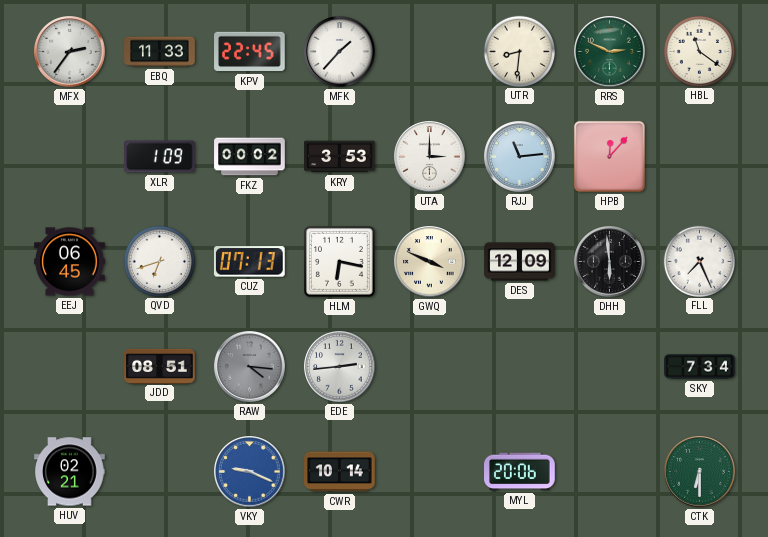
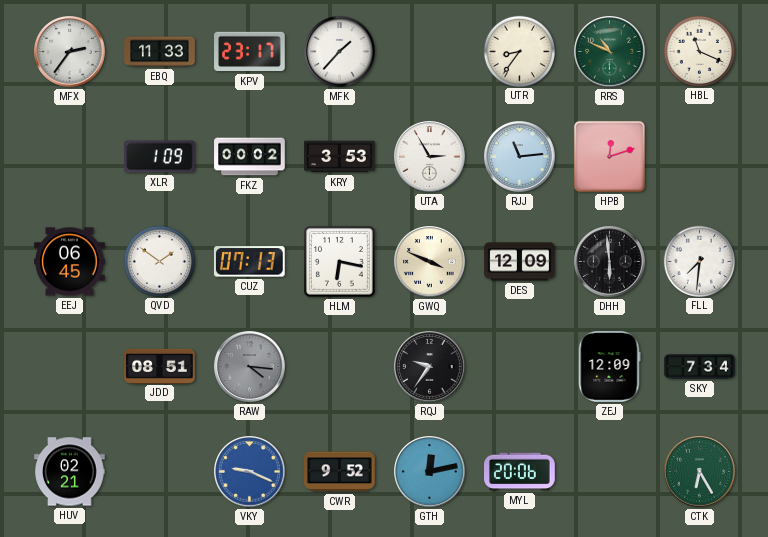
KPV: 22:45 -> 23:17 (250, 52)
UTR: 8:31 -> 8:36 (519, 51)
RRS: 2:49 -> 10:49 (610, 52)
HBL: 11:21 -> 11:19 (699, 51)
UTA: 3:00 -> 2:55 (430, 157)
HPB: 12:07 -> 12:12 (609, 156)
QVD: 6:42 -> 1:51 (159, 261)
FLL: 7:26 -> 7:31 (699, 261)
EDE: 2:44 -> none (340, 367)
RQJ: none -> 9:36 (430, 367)
ZEJ: none -> 12:09 (610, 367)
CWR: 10:14 -> 9:52 (340, 472)
GTH: none -> 12:13 (430, 472)
CTK: 6:30 -> 6:25 (700, 472)
